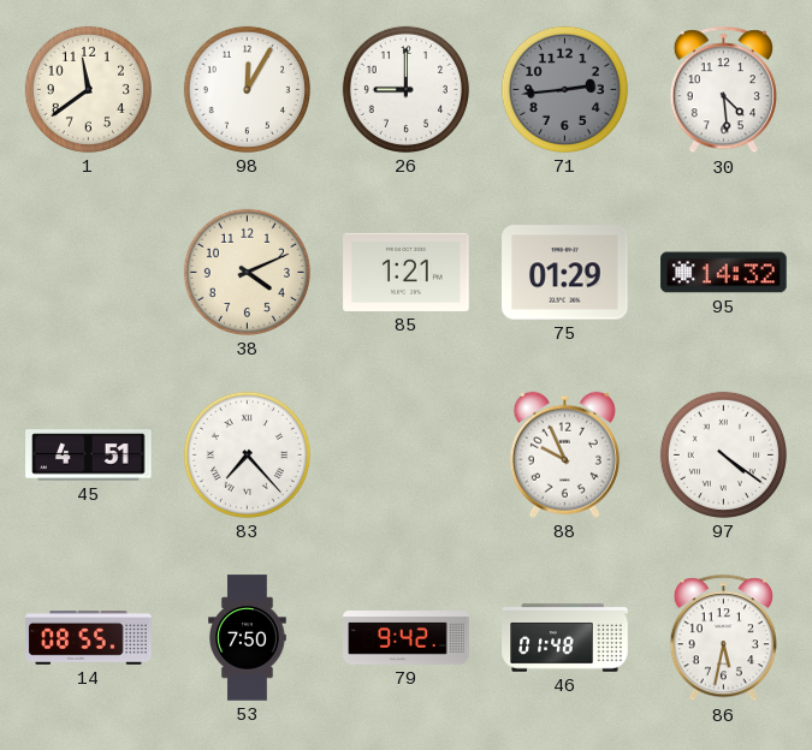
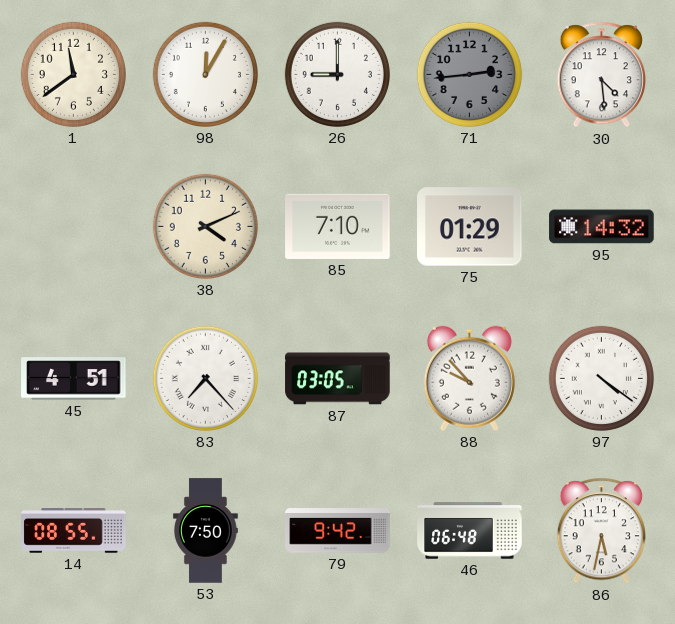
85: 1:21 -> 7:10 (338, 226)
87: none -> 03:05 (338, 379)
88: 9:56 -> 9:53 (469, 378)
46: 01:48 -> 06:48 (470, 531)
